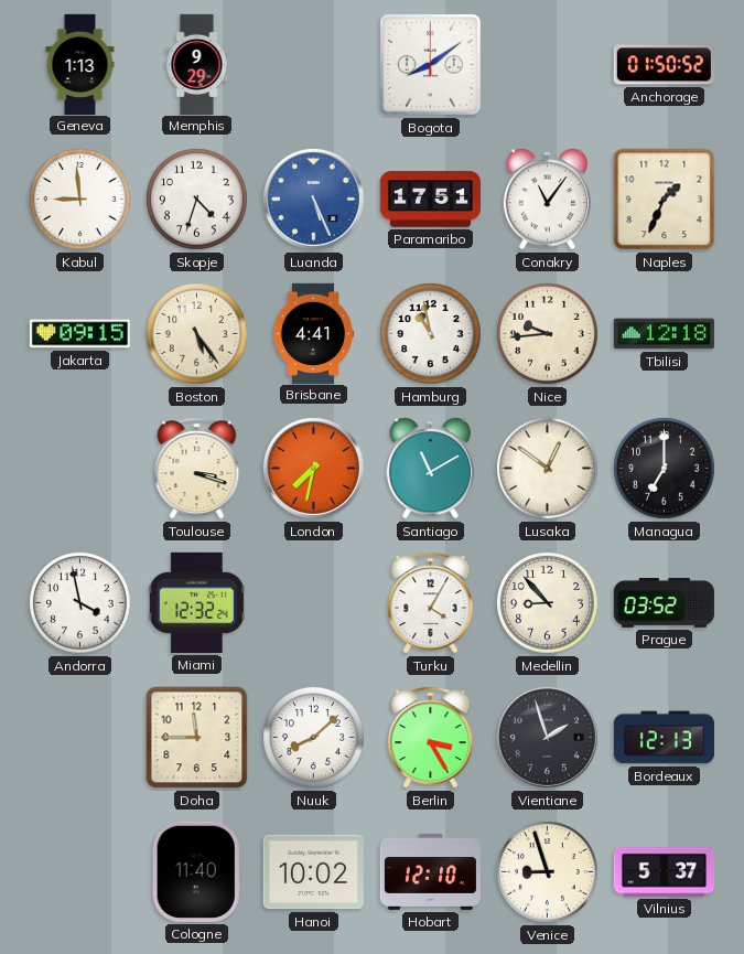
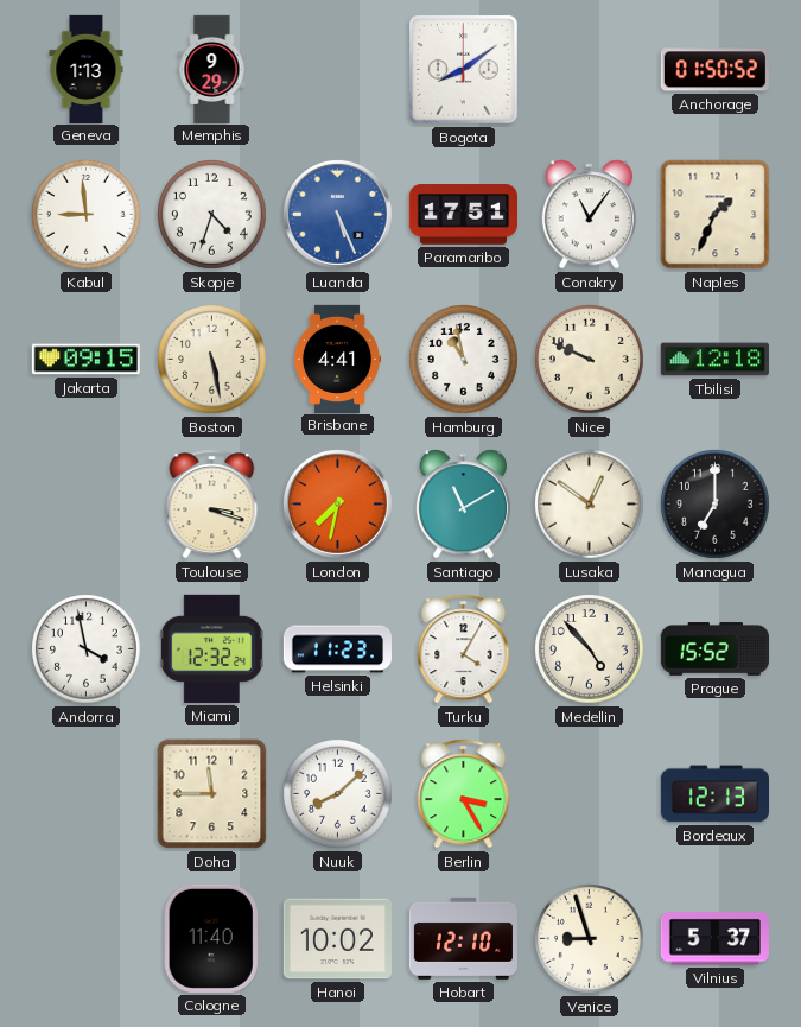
Boston: 5:24 -> 5:28 (212, 360)
Nice: 9:44 -> 9:49 (590, 360)
Helsinki: none -> 11:23 (337, 649)
Medellin: 8:53 -> 4:53 (590, 649)
Prague: 03:52 -> 15:52 (714, 649)
Vientiane: 1:57 -> none (547, 737)
